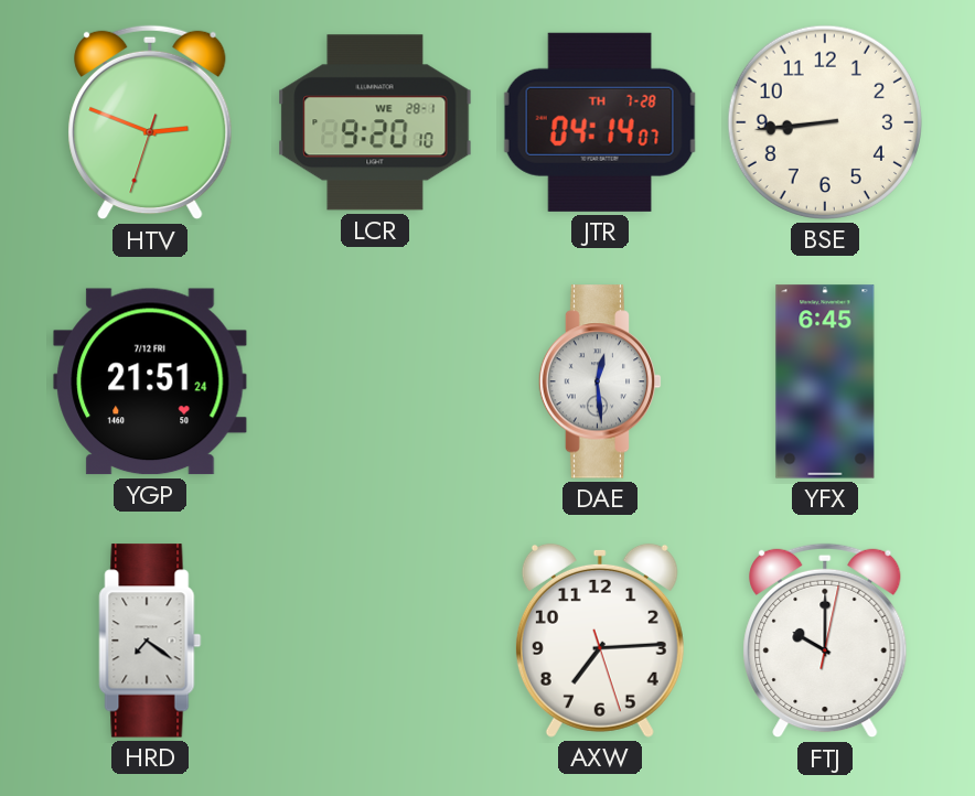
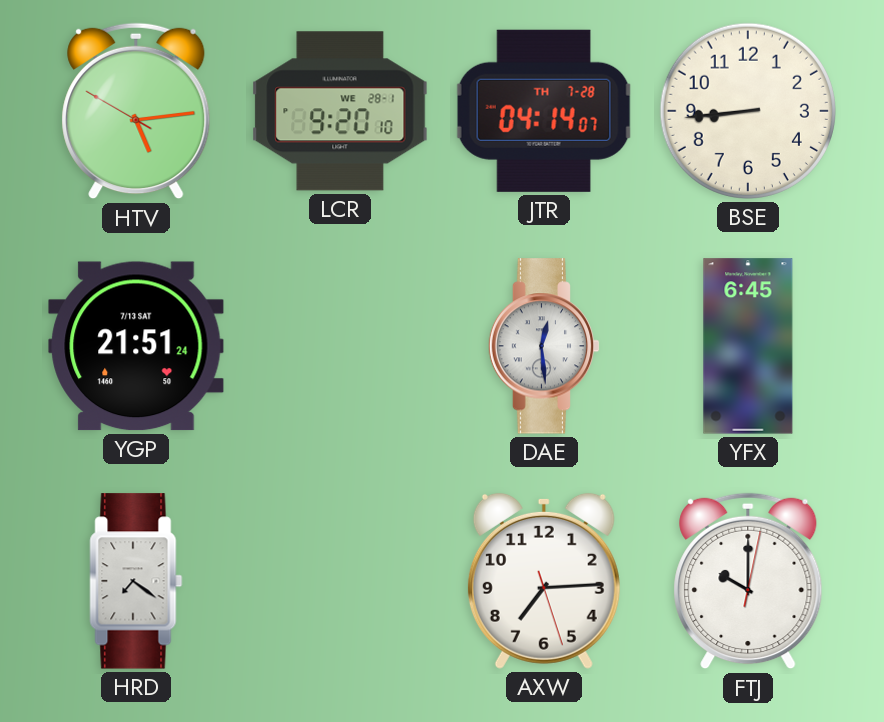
HTV: 2:48 -> 5:13 (136, 111)
YGP date: 7/12 FRI -> 7/13 SAT (136, 346)
